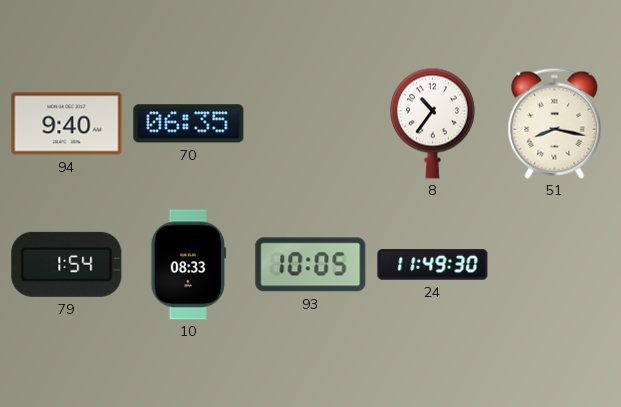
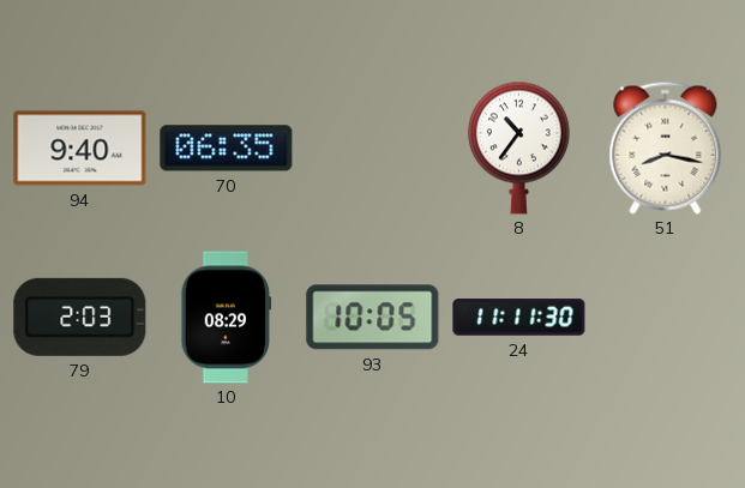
79: 1:54 -> 2:03 (80, 317)
10: 08:33 -> 08:29 (227, 318)
24: 11:49 -> 11:11 (519, 318)
